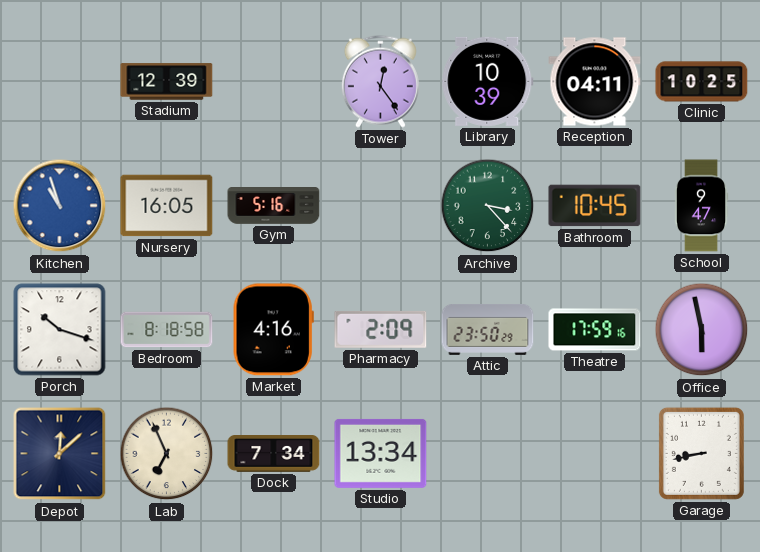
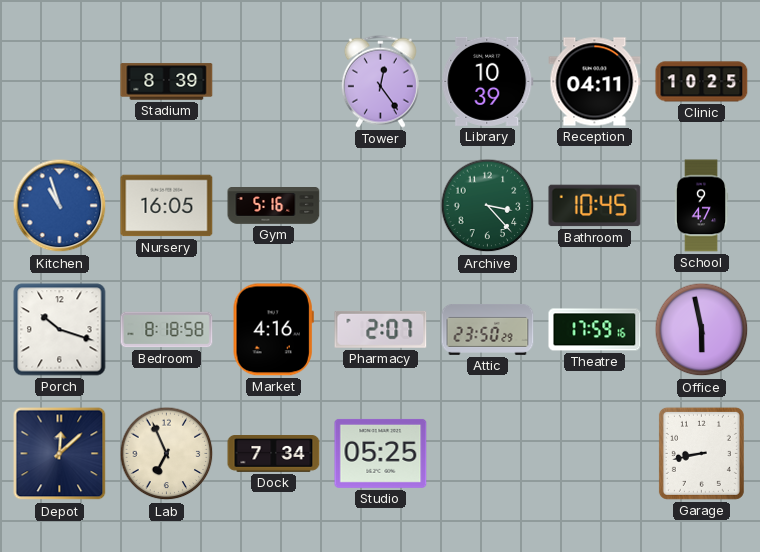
Stadium: 12:39 -> 8:39 (167, 82)
Pharmacy: 2:09 -> 2:07 (381, 329)
Studio: 13:34 -> 05:25 (381, 453)
